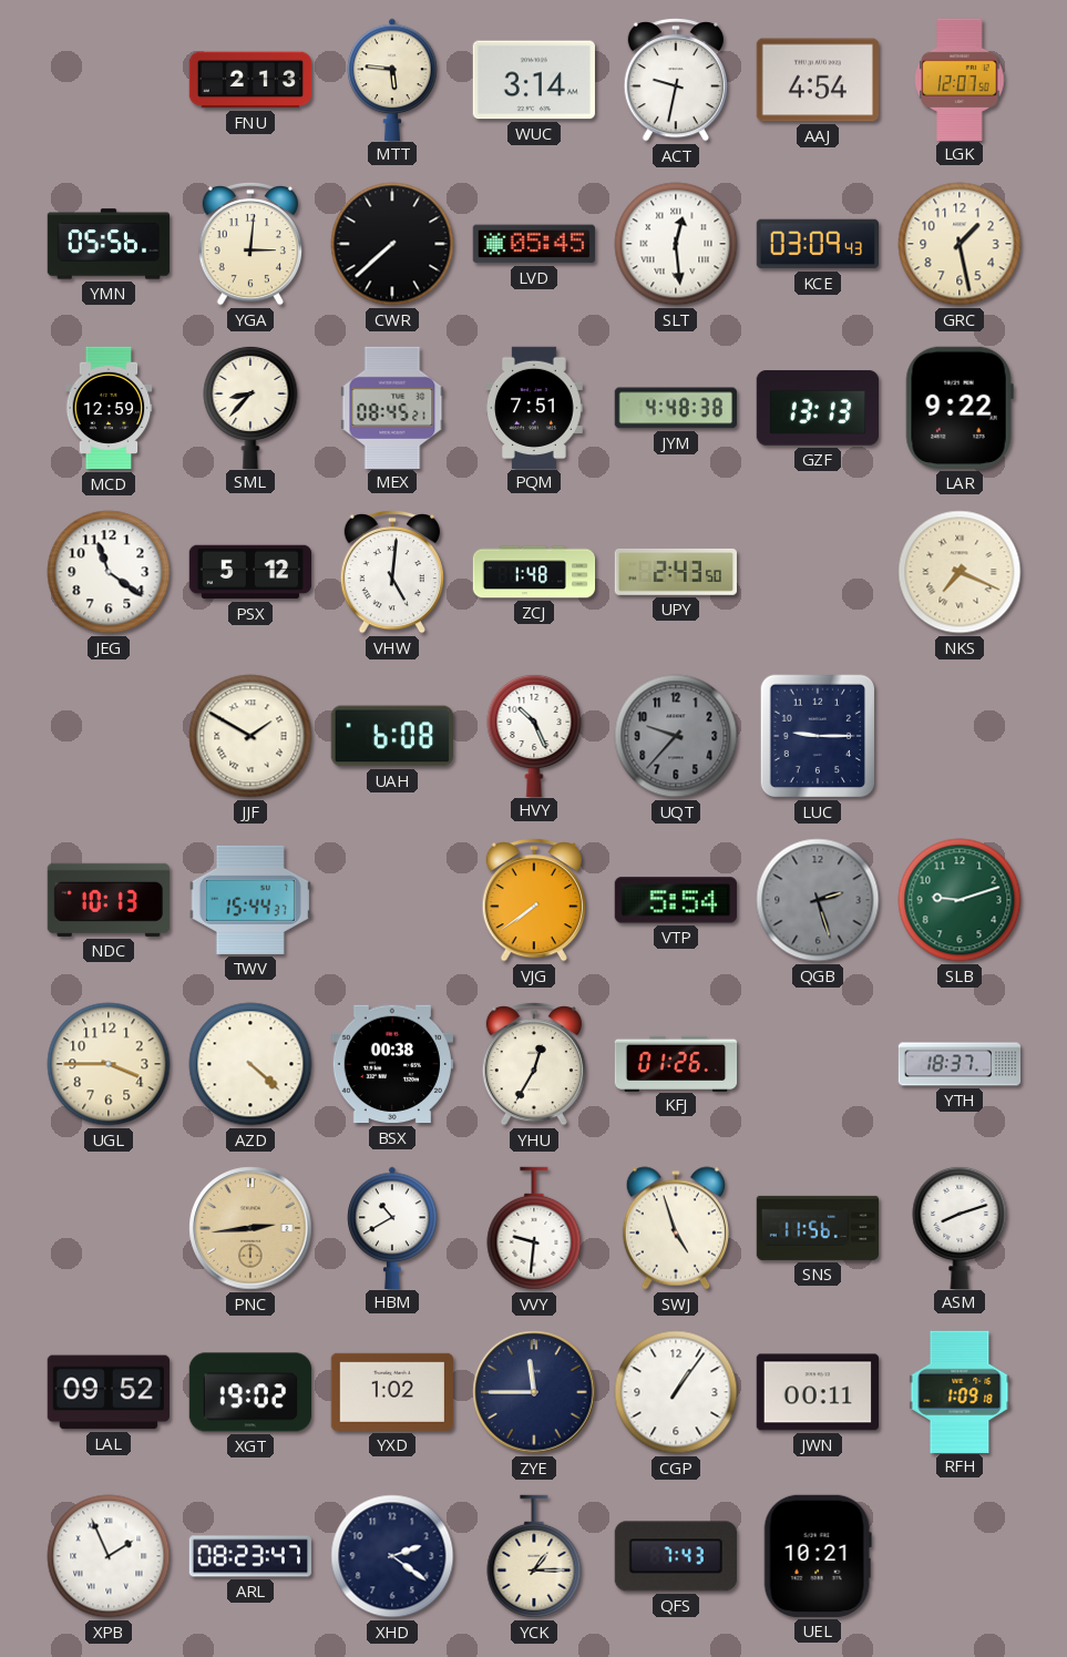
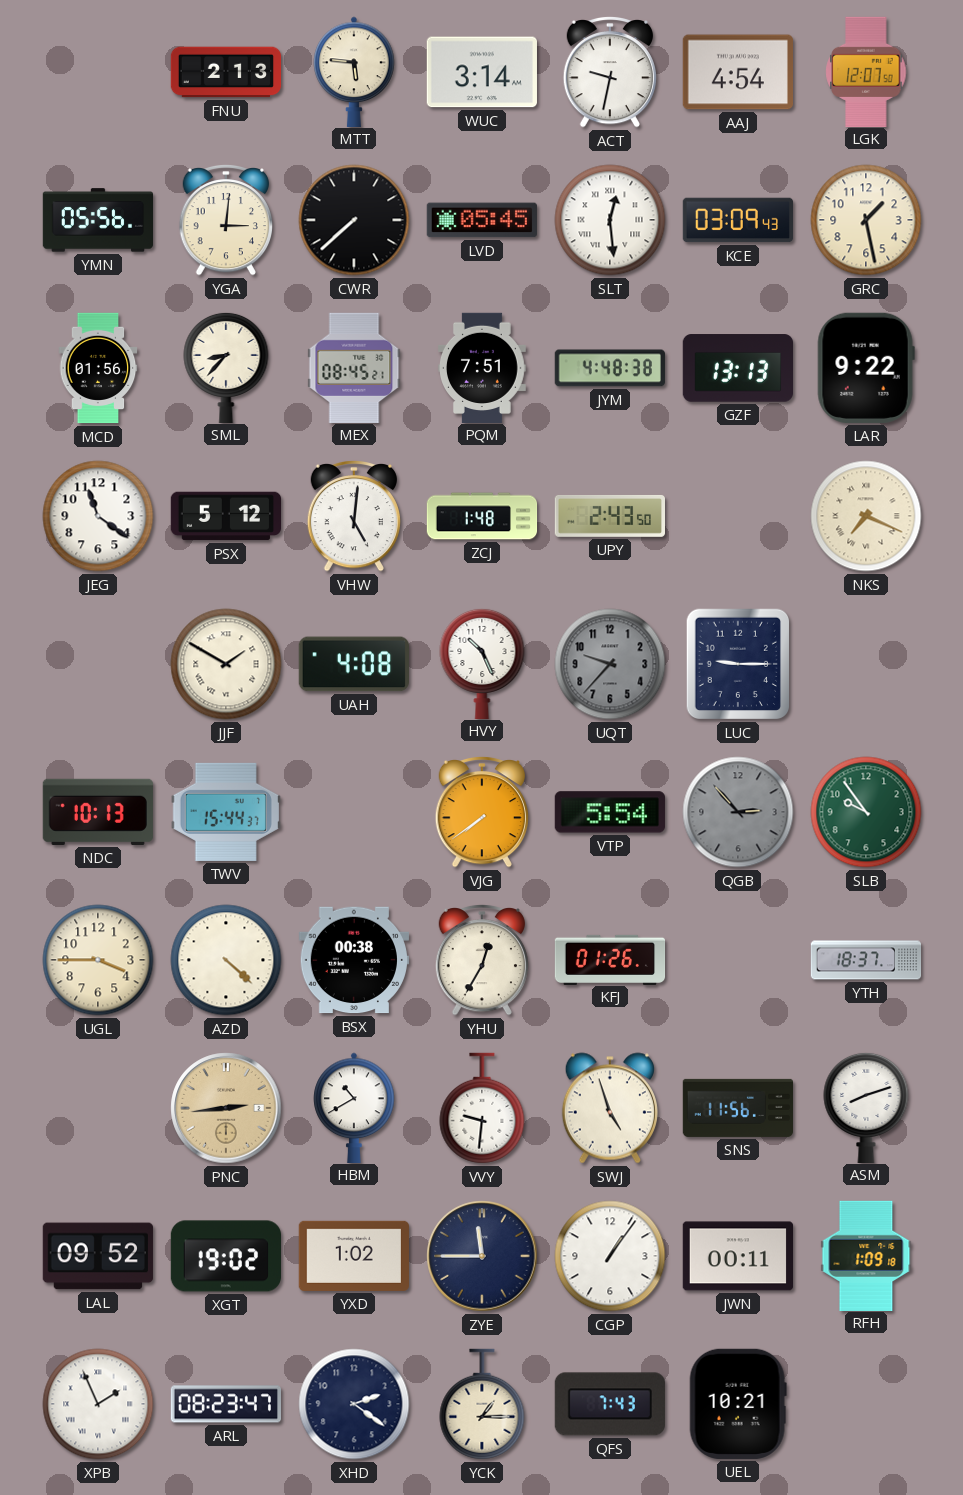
MCD: 12:59 -> 01:56 (98, 368)
UAH: 6:08 -> 4:08 (354, 664)
QGB: 2:27 -> 2:53 (738, 812)
SLB: 9:12 -> 9:54 (866, 812)
